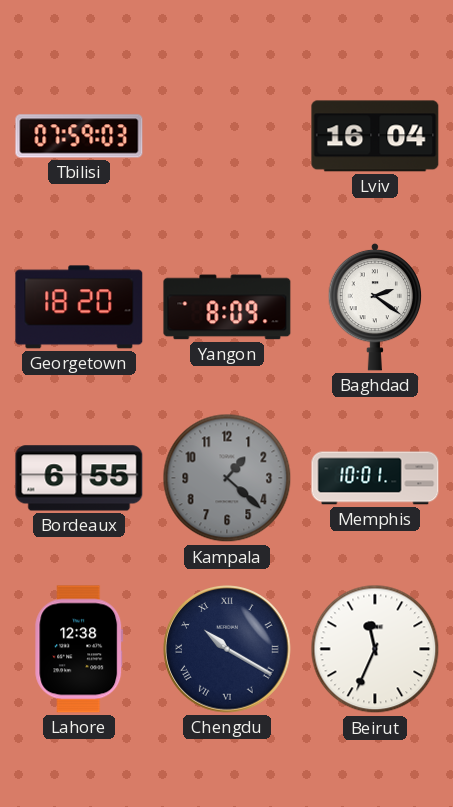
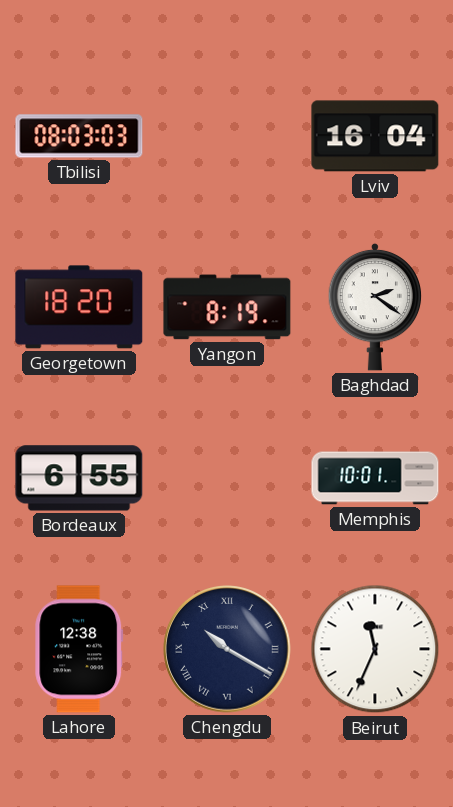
Tbilisi: 07:59 -> 08:03 (79, 136)
Yangon: 8:09 -> 8:19 (227, 307)
Kampala: 1:22 -> none (227, 478)
